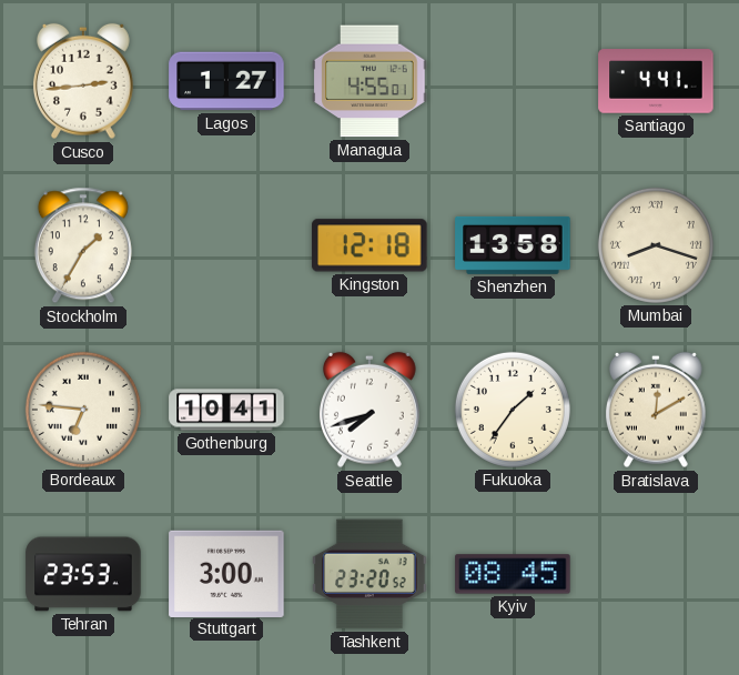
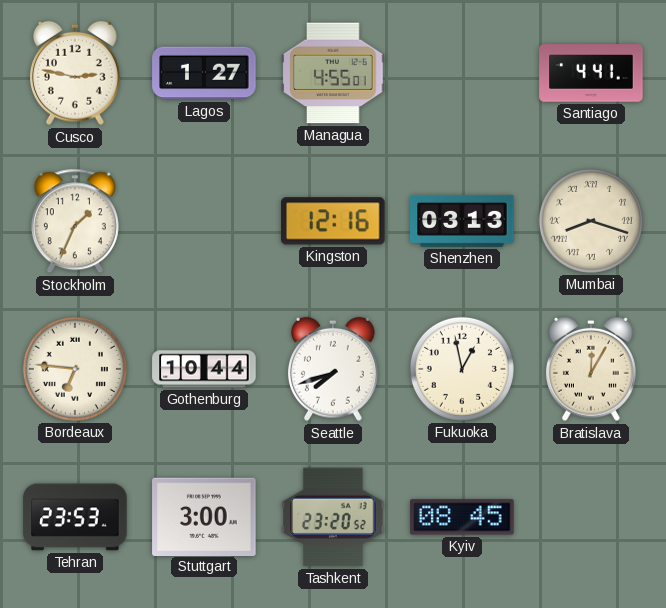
Cusco: 2:44 -> 2:47 (75, 73)
Stockholm: 1:35 -> 1:34 (75, 221)
Kingston: 12:18 -> 12:16 (333, 221)
Shenzhen: 13:58 -> 03:13 (462, 221)
Gothenburg: 10:41 -> 10:44 (204, 369)
Fukuoka: 1:36 -> 12:58 (462, 369)
Bratislava: 12:10 -> 12:05 (591, 369)
